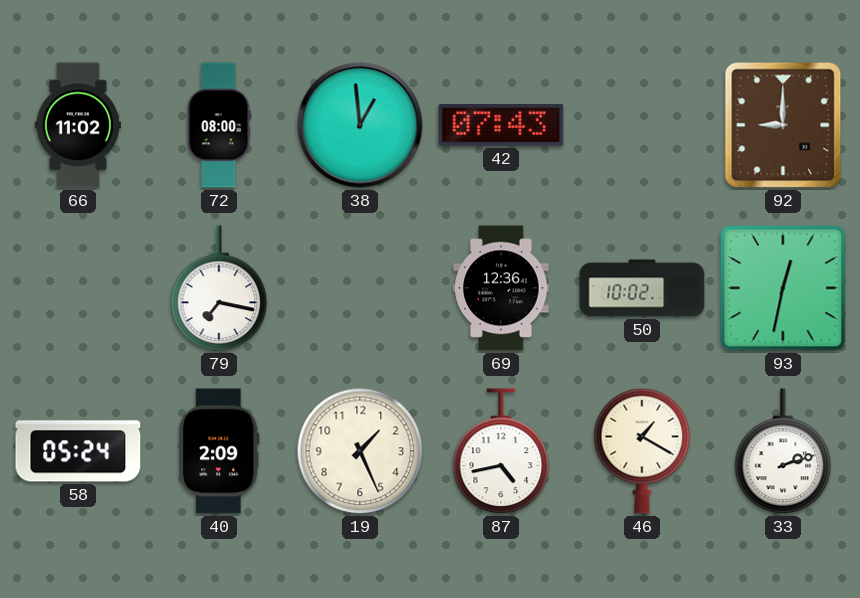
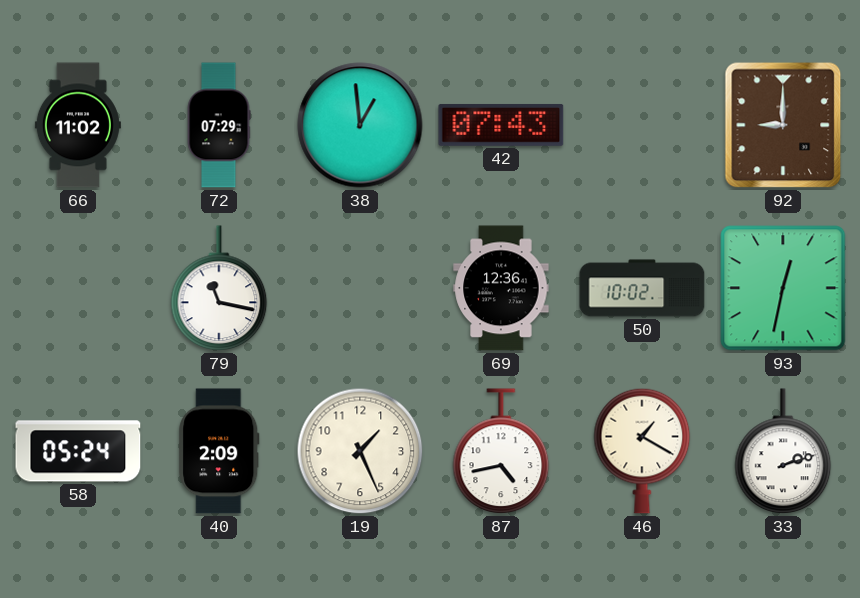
72: 08:00 -> 07:29 (219, 125)
79: 7:17 -> 11:17 (219, 289)
